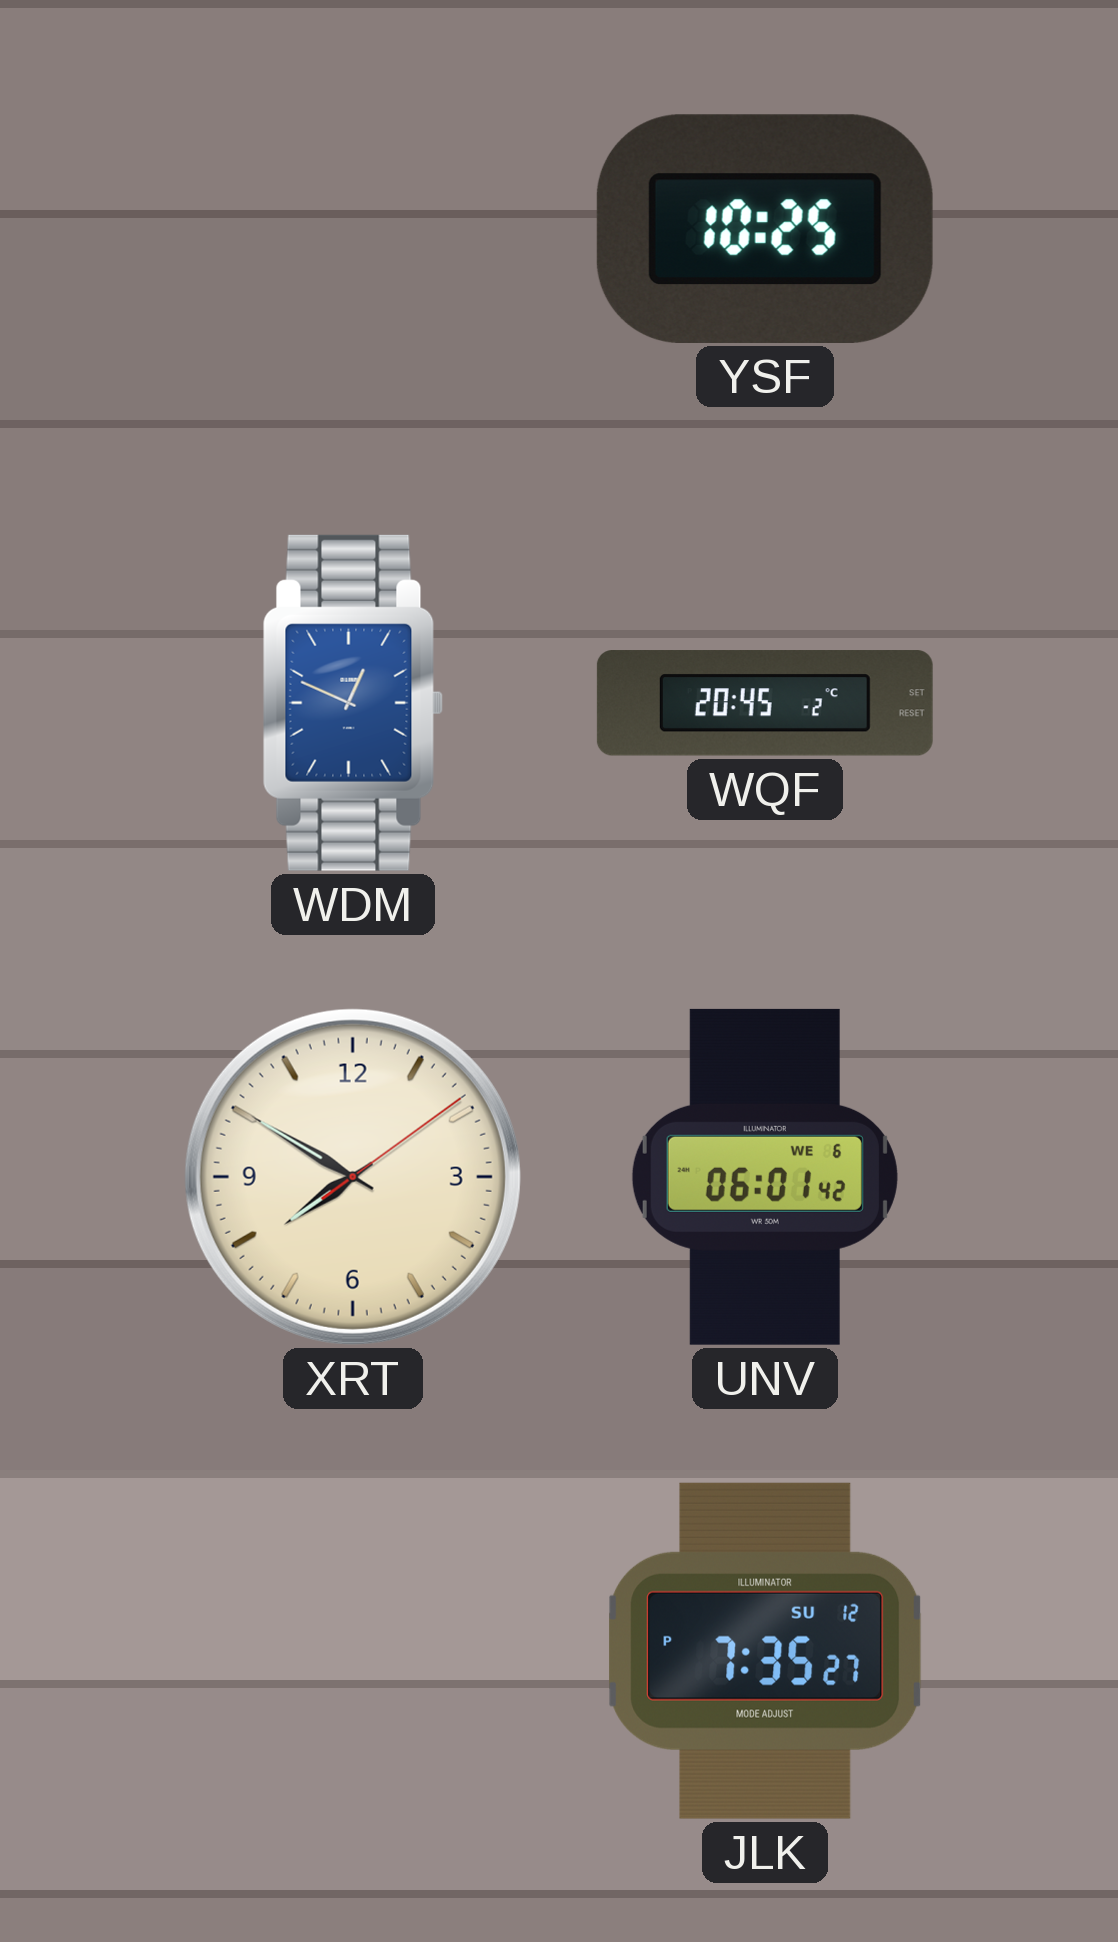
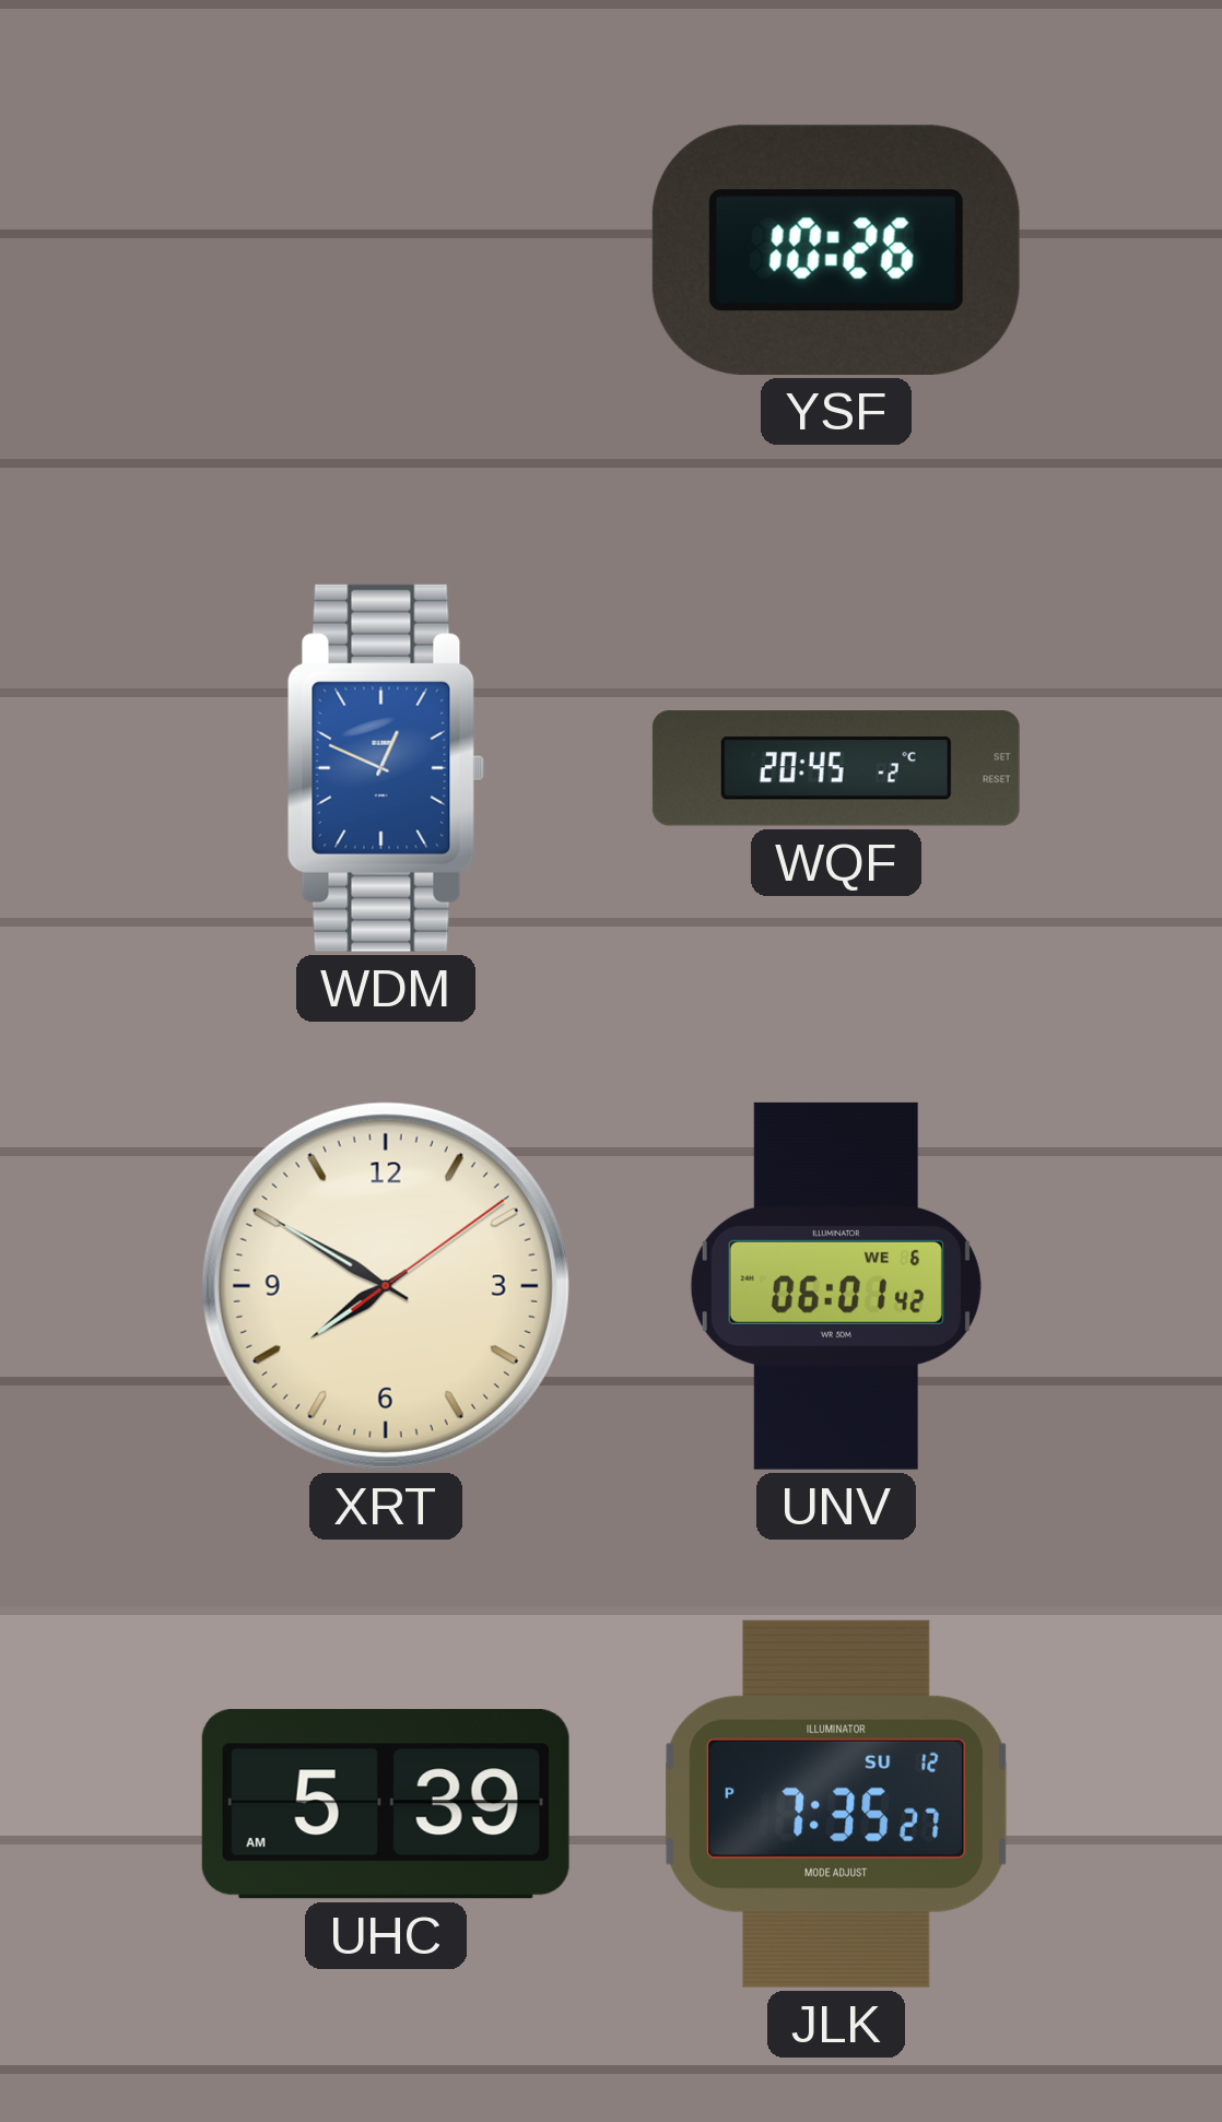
YSF: 10:25 -> 10:26 (836, 250)
UHC: none -> 5:39 (386, 1804)
